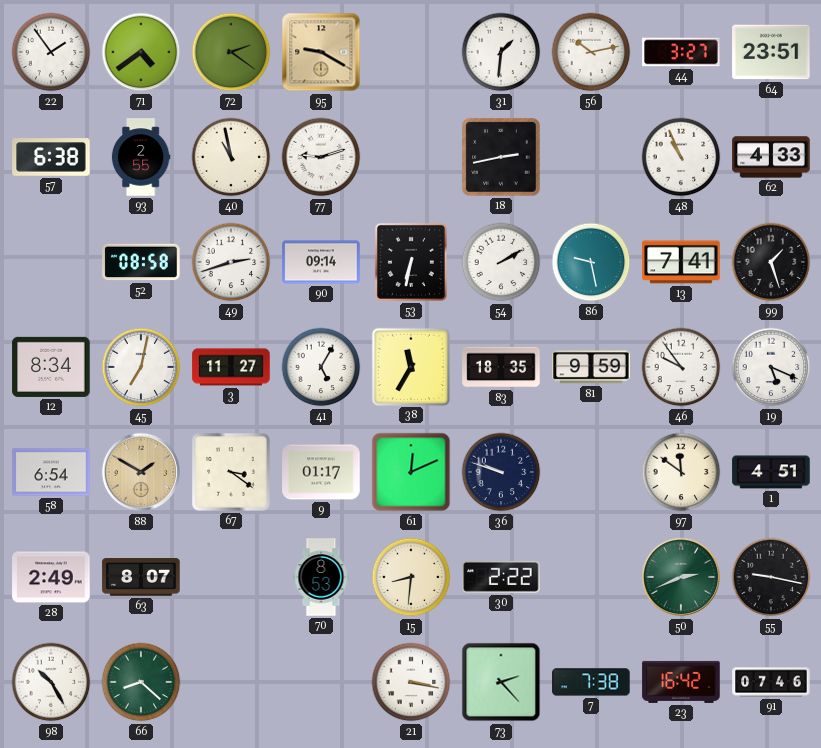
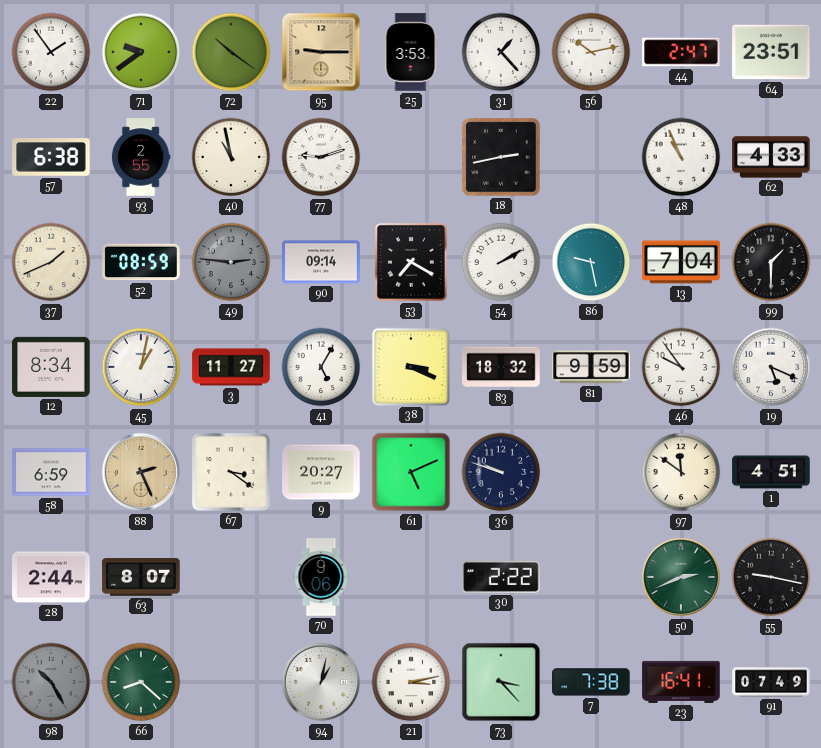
71: 4:39 -> 9:39 (141, 52)
72: 2:21 -> 10:21 (231, 52)
95: 9:20 -> 9:15 (321, 52)
25: none -> 3:53 (411, 52)
31: 1:31 -> 1:23 (501, 52)
44: 3:27 -> 2:47 (681, 52)
37: none -> 1:41 (51, 262)
52: 08:58 -> 08:59 (141, 262)
49: 2:42 -> 2:46 (231, 262)
49 dial: white -> grey (231, 262)
53: 6:32 -> 7:20 (411, 262)
13: 7:41 -> 7:04 (681, 262)
99: 1:27 -> 1:30 (771, 262)
45: 7:02 -> 1:02 (141, 367)
38: 11:35 -> 3:19 (410, 366)
83: 18:35 -> 18:32 (501, 367)
58: 6:54 -> 6:59 (51, 472)
88: 1:50 -> 2:26 (141, 472)
9: 01:17 -> 20:27 (321, 472)
61: 12:11 -> 5:11 (411, 472)
28: 2:49 -> 2:44 (51, 577)
70: 8:53 -> 9:06 (321, 577)
15: 8:31 -> none (411, 577)
98 dial: white -> grey (51, 682)
94: none -> 1:02 (321, 682)
21: 3:17 -> 3:13 (411, 682)
73: 2:23 -> 3:23 (501, 682)
23: 16:42 -> 16:41 (681, 682)
91: 07:46 -> 07:49 (771, 682)
